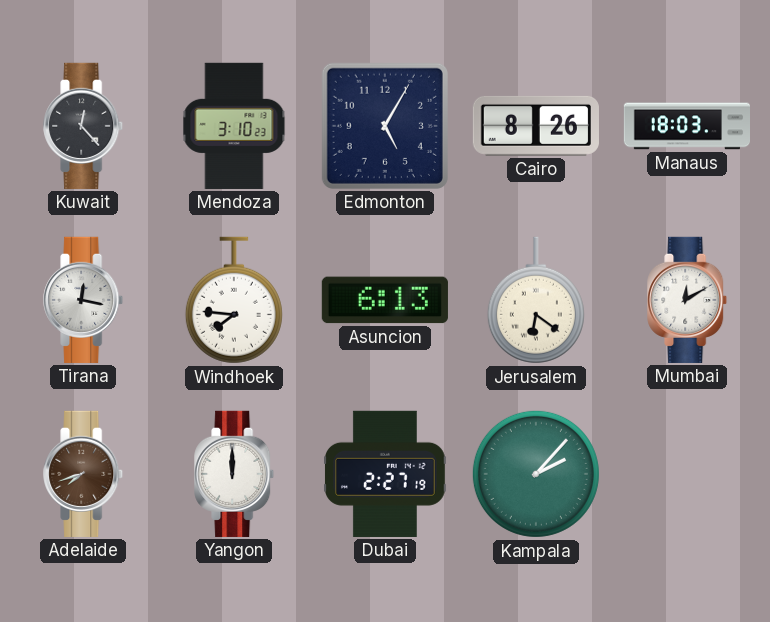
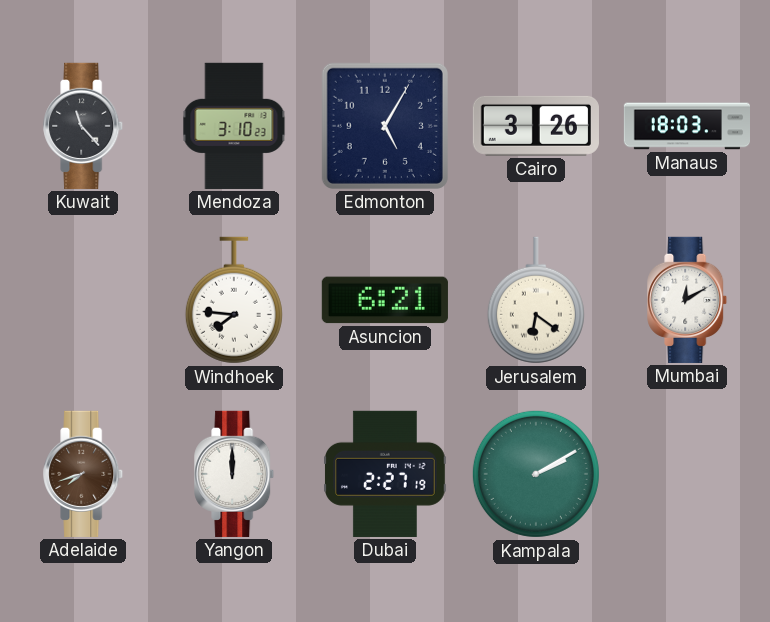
Kuwait: 12:23 -> 11:23 (84, 126)
Cairo: 8:26 -> 3:26 (536, 126)
Tirana: 12:17 -> none (84, 300)
Asuncion: 6:13 -> 6:21 (385, 300)
Kampala: 2:07 -> 2:10 (536, 474)
